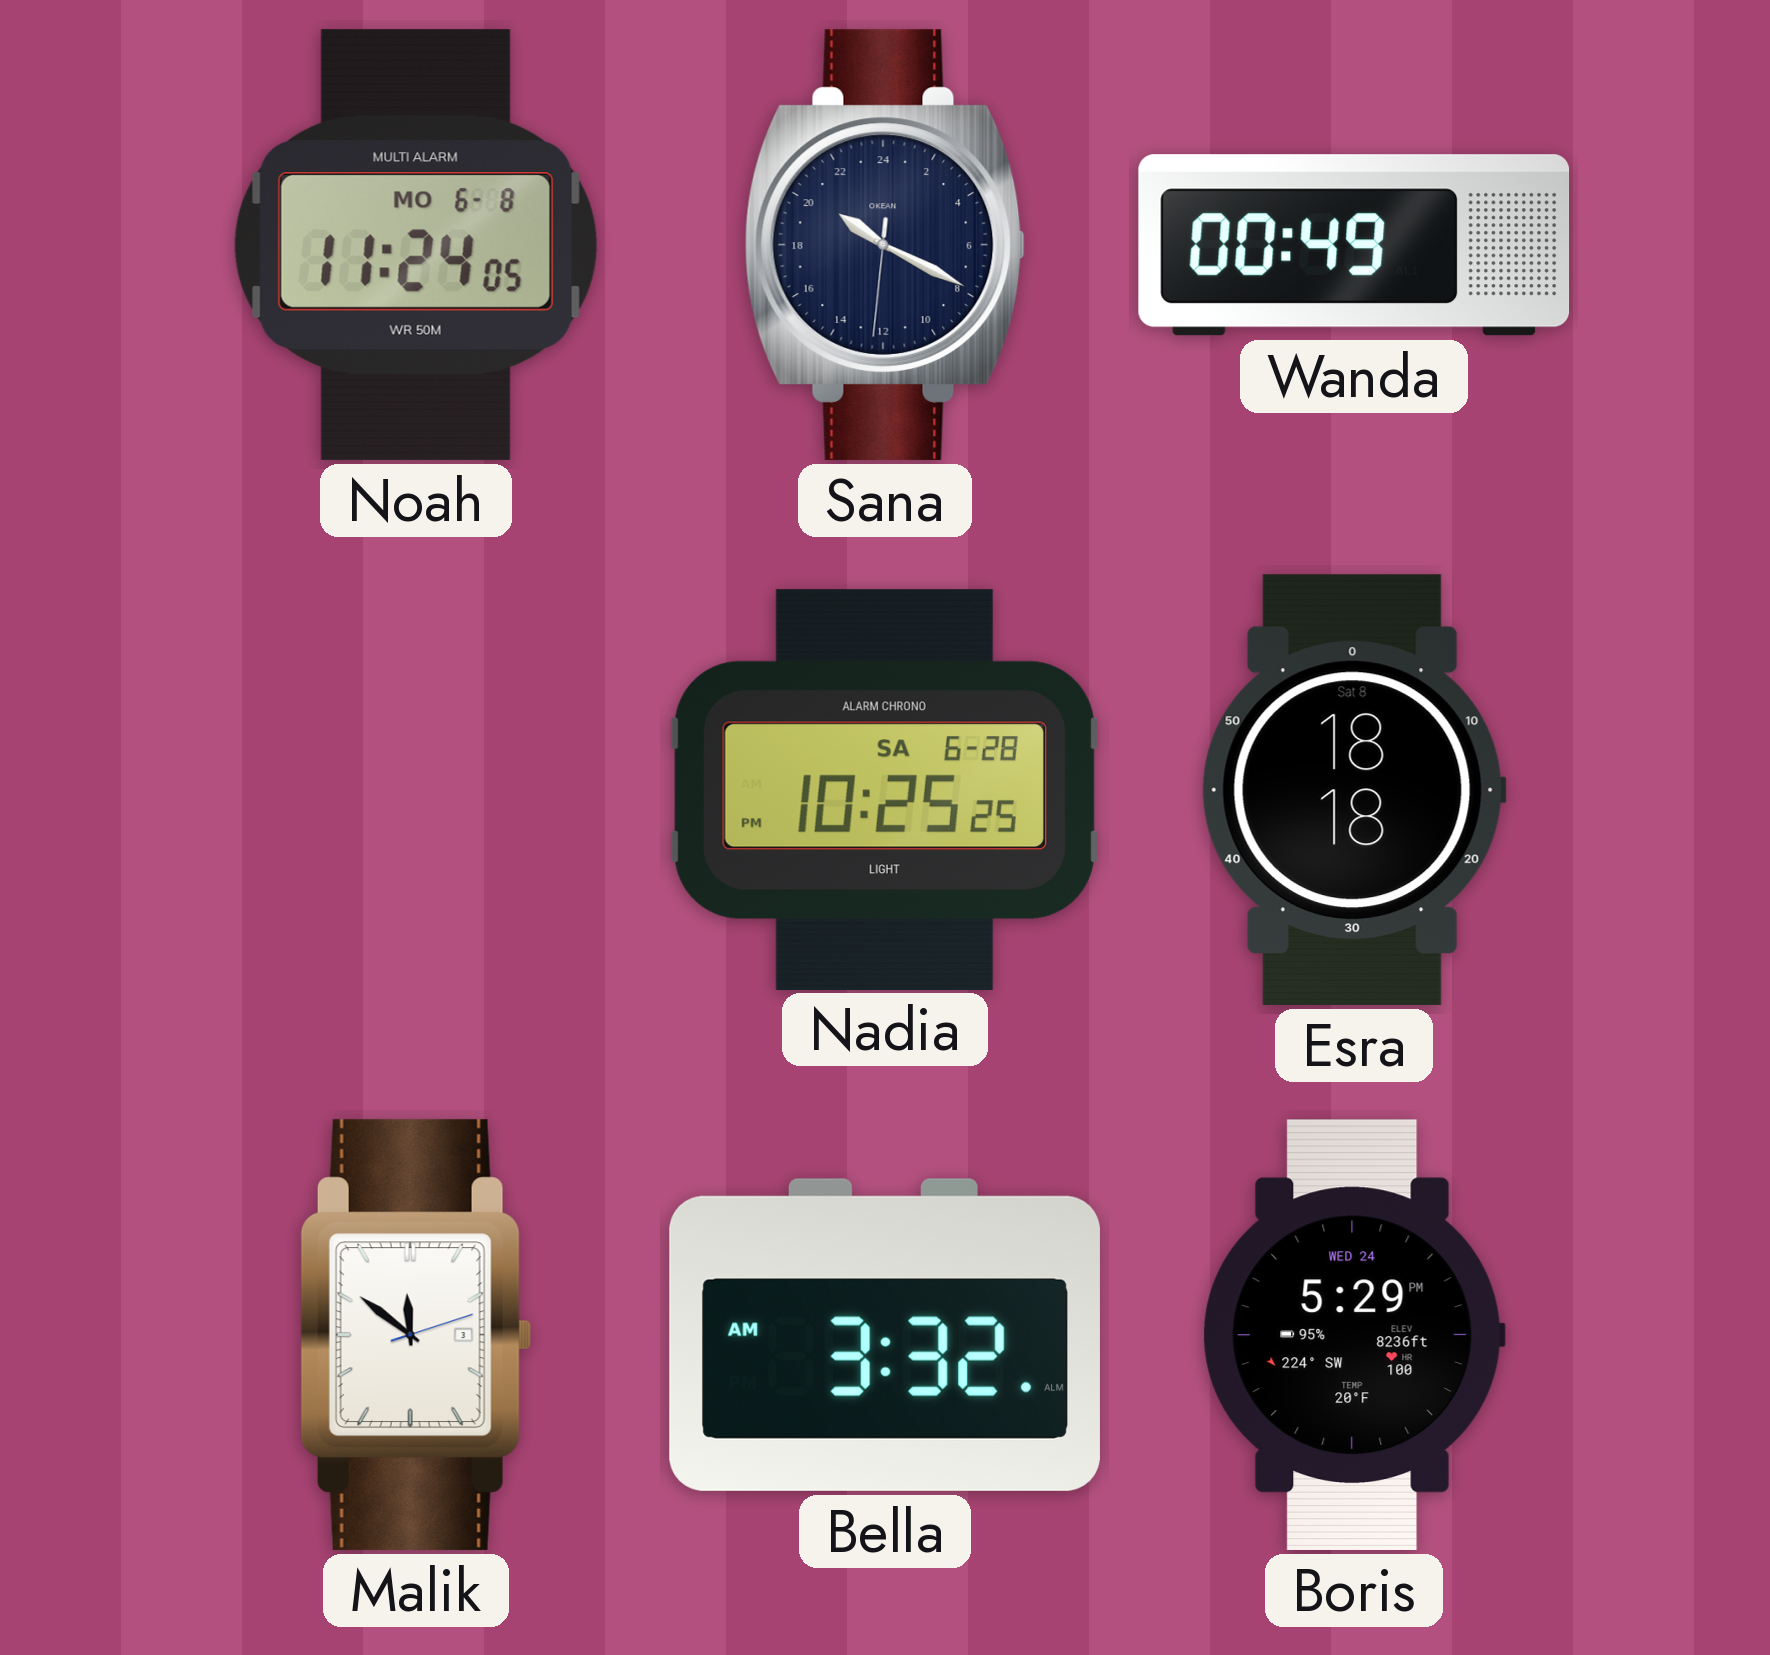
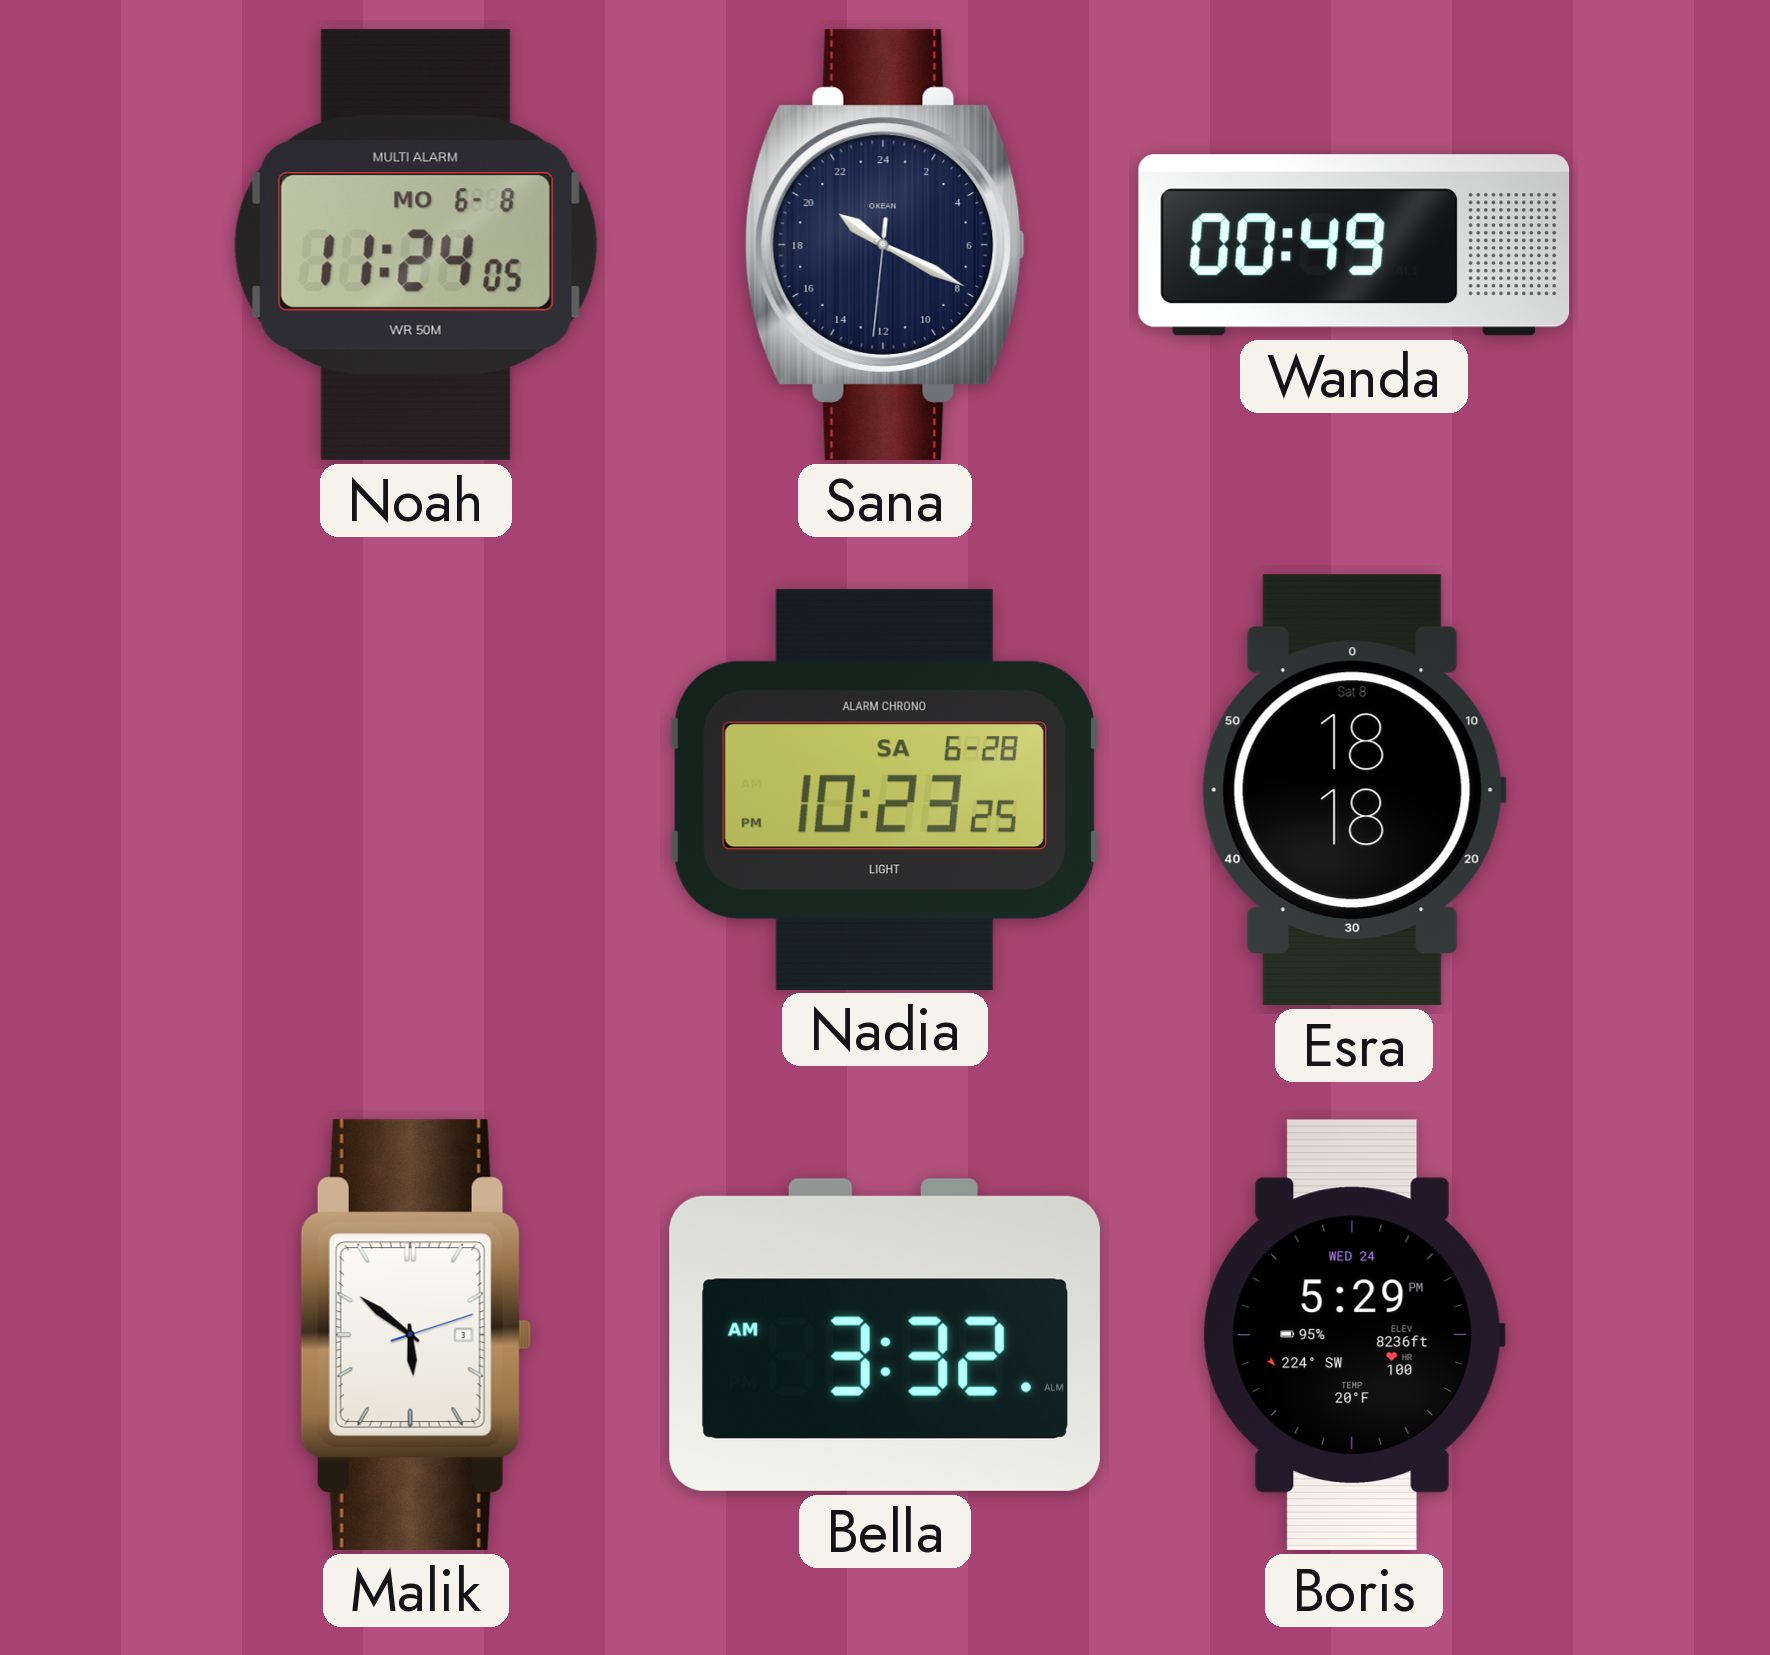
Nadia: 10:25 -> 10:23 (884, 789)
Malik: 11:51 -> 5:51 (416, 1335)
